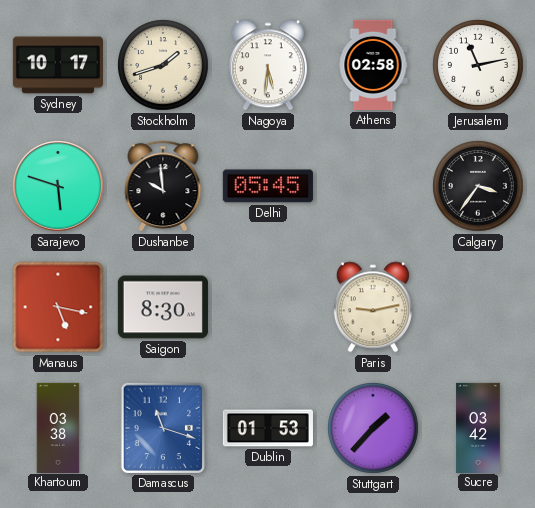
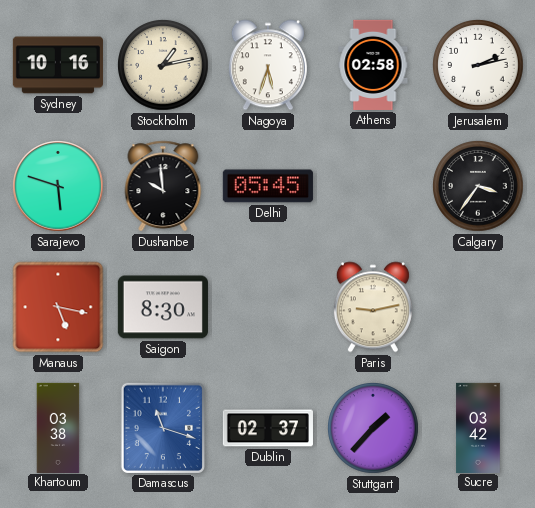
Sydney: 10:17 -> 10:16 (58, 65)
Stockholm: 1:42 -> 1:13 (163, 65)
Nagoya: 5:31 -> 5:33 (268, 65)
Jerusalem: 11:13 -> 2:13 (478, 65)
Dublin: 01:53 -> 02:37 (267, 428)
